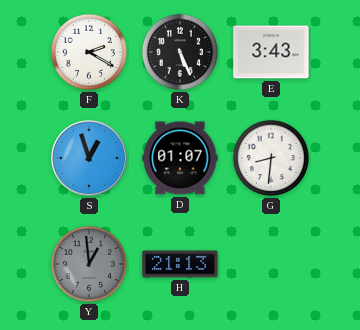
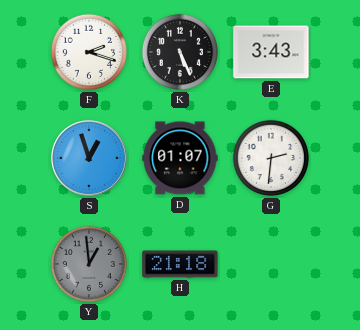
F: 2:20 -> 2:18 (89, 52)
G: 8:31 -> 2:31 (271, 158)
H: 21:13 -> 21:18 (180, 264)
